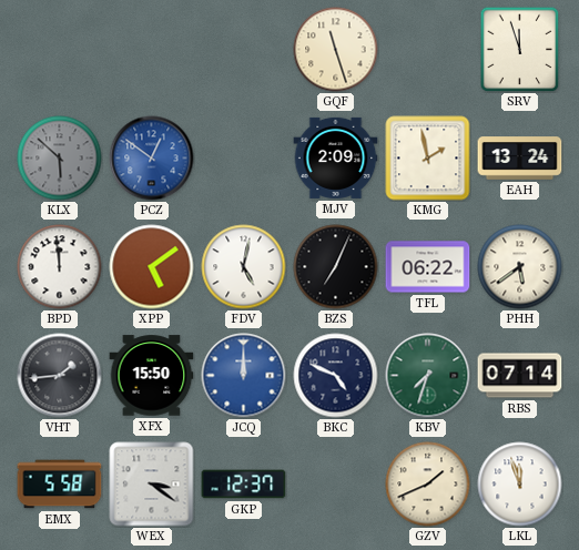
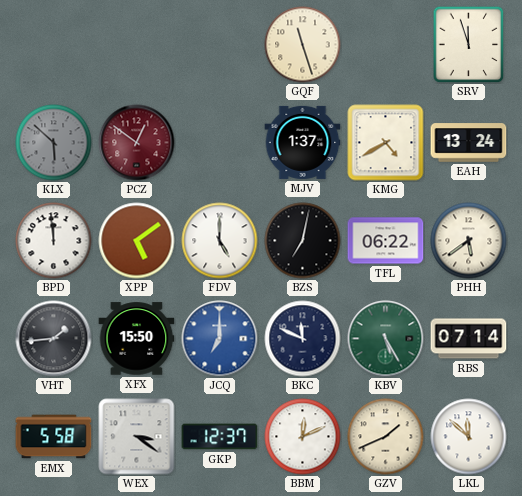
PCZ dial: blue -> burgundy (137, 143)
MJV: 2:09 -> 1:37 (303, 142)
KMG: 1:58 -> 4:40 (386, 143)
FDV: 5:02 -> 5:00 (220, 241)
BZS: 7:04 -> 7:02 (303, 241)
JCQ: 12:00 -> 7:00 (220, 339)
BKC: 4:49 -> 11:49 (303, 339)
KBV: 7:33 -> 5:25 (386, 339)
BBM: none -> 12:11 (303, 437)
LKL: 11:57 -> 11:52 (469, 437)
